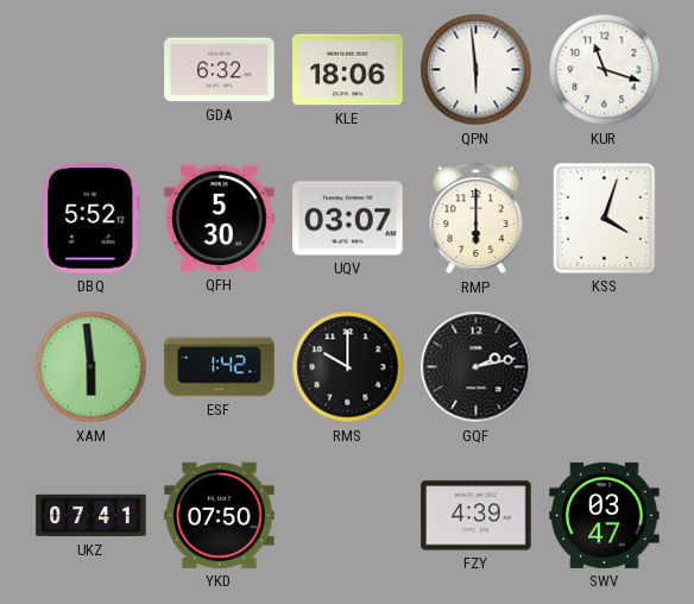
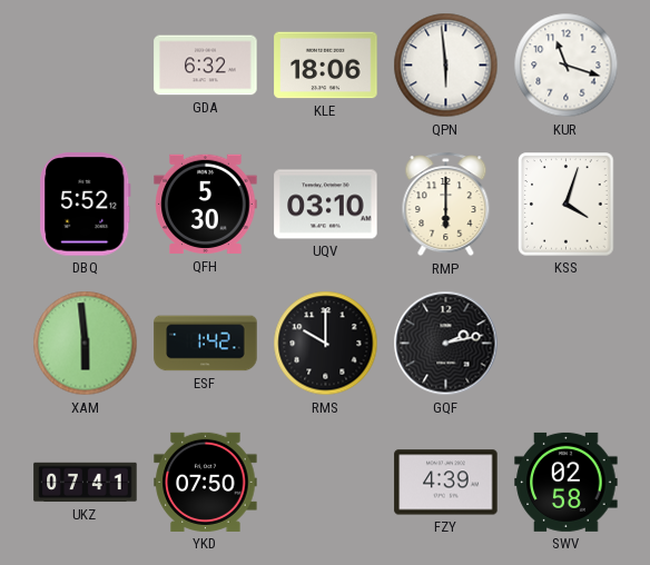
UQV: 03:07 -> 03:10 (326, 205)
SWV: 03:47 -> 02:58 (567, 482)
